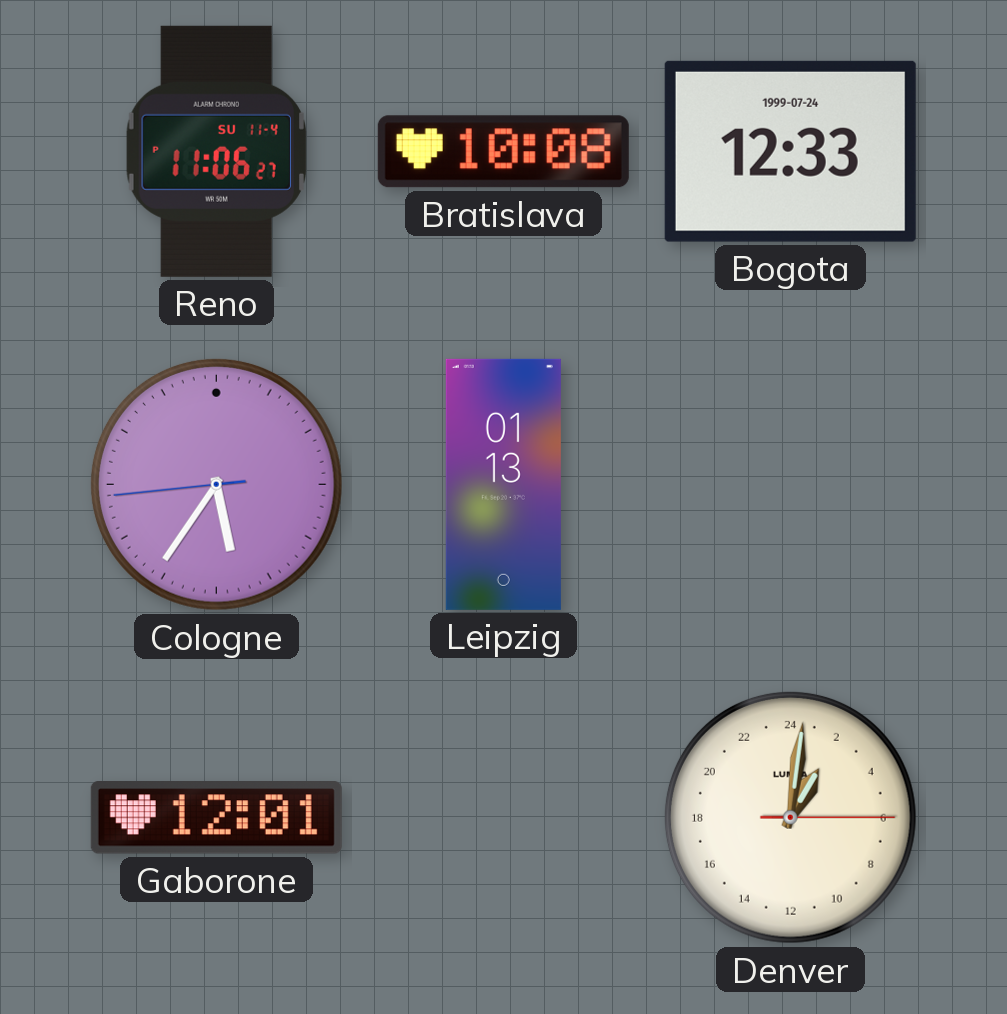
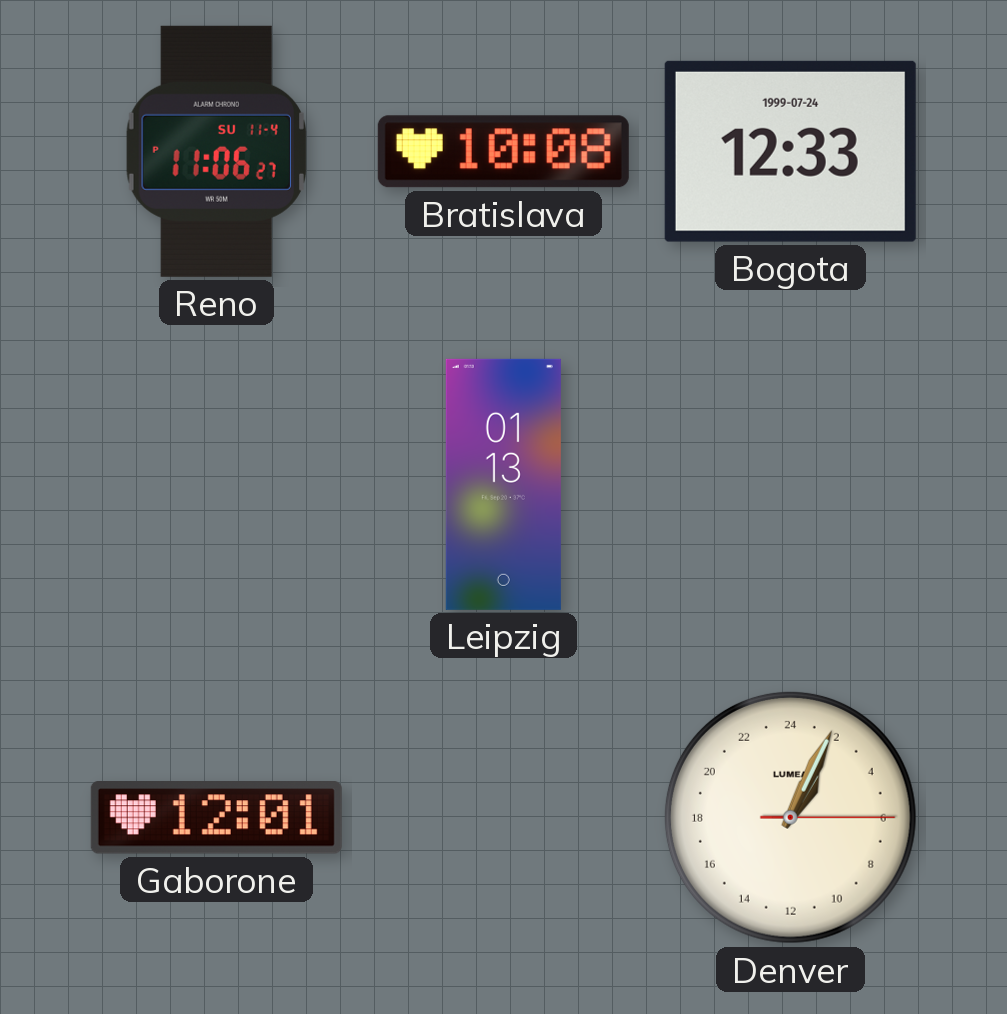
Cologne: 5:35 -> none (216, 484)
Denver: 2:01 -> 2:04 (790, 817)
